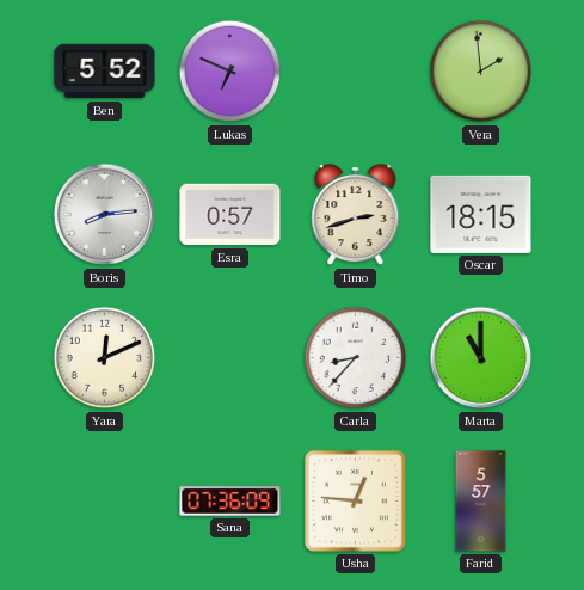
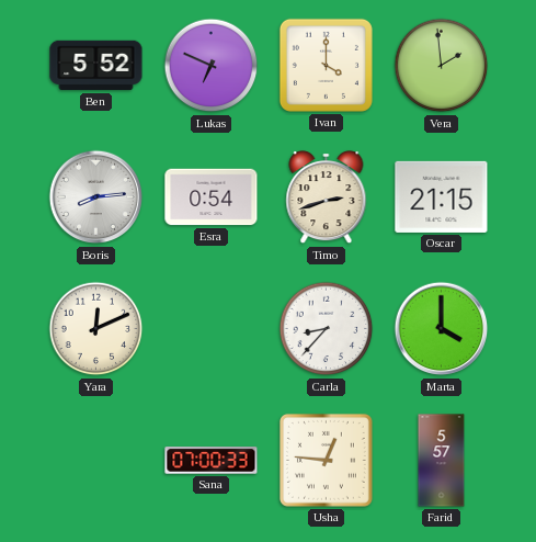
Ivan: none -> 4:00 (326, 65)
Esra: 0:57 -> 0:54 (212, 197)
Oscar: 18:15 -> 21:15 (442, 196)
Marta: 11:00 -> 4:00 (442, 329)
Sana: 07:36 -> 07:00 (212, 461)
